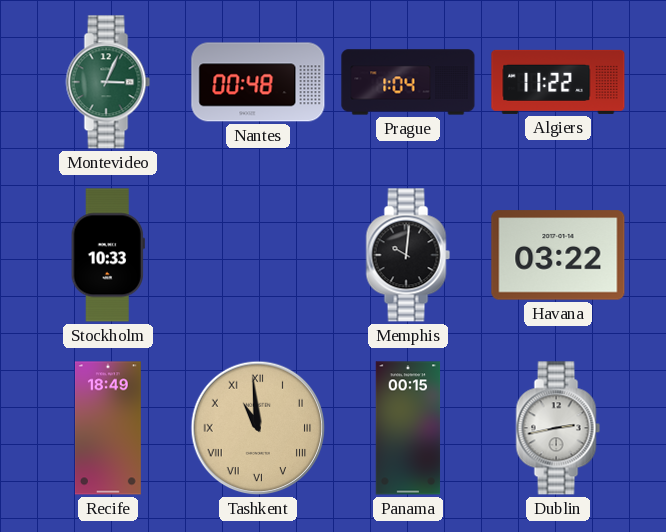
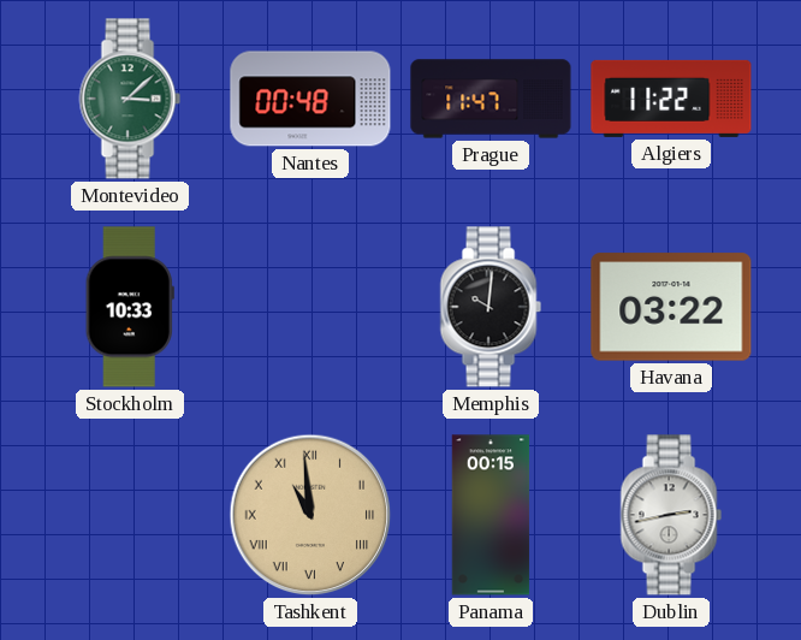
Montevideo: 3:04 -> 3:08 (130, 99)
Prague: 1:04 -> 11:47 (491, 99)
Recife: 18:49 -> none (108, 428)
